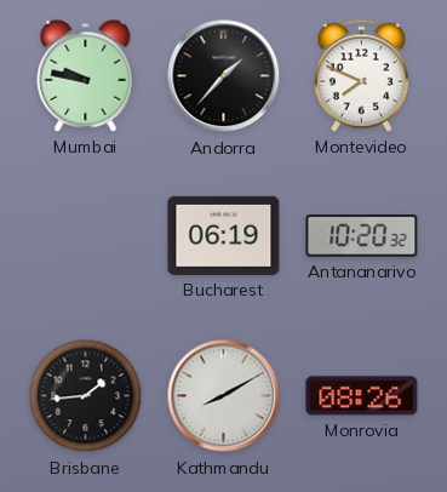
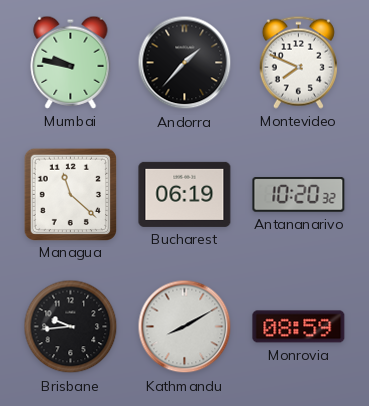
Managua: none -> 11:22 (70, 194)
Brisbane: 1:44 -> 9:44 (71, 327)
Monrovia: 08:26 -> 08:59 (299, 327)
